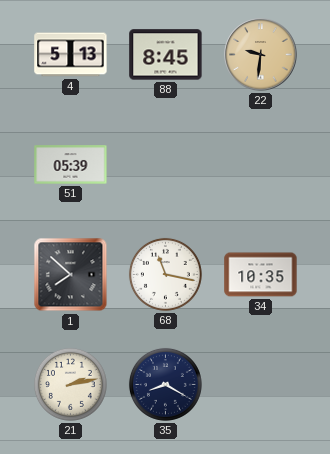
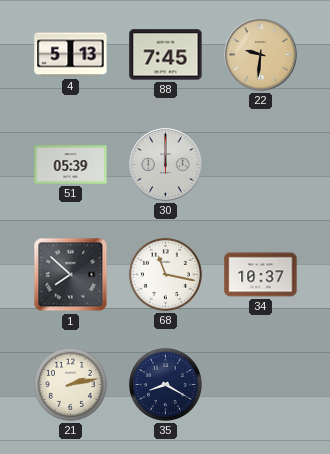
88: 8:45 -> 7:45 (166, 55)
30: none -> 12:00 (166, 165)
34: 10:35 -> 10:37 (261, 275)
